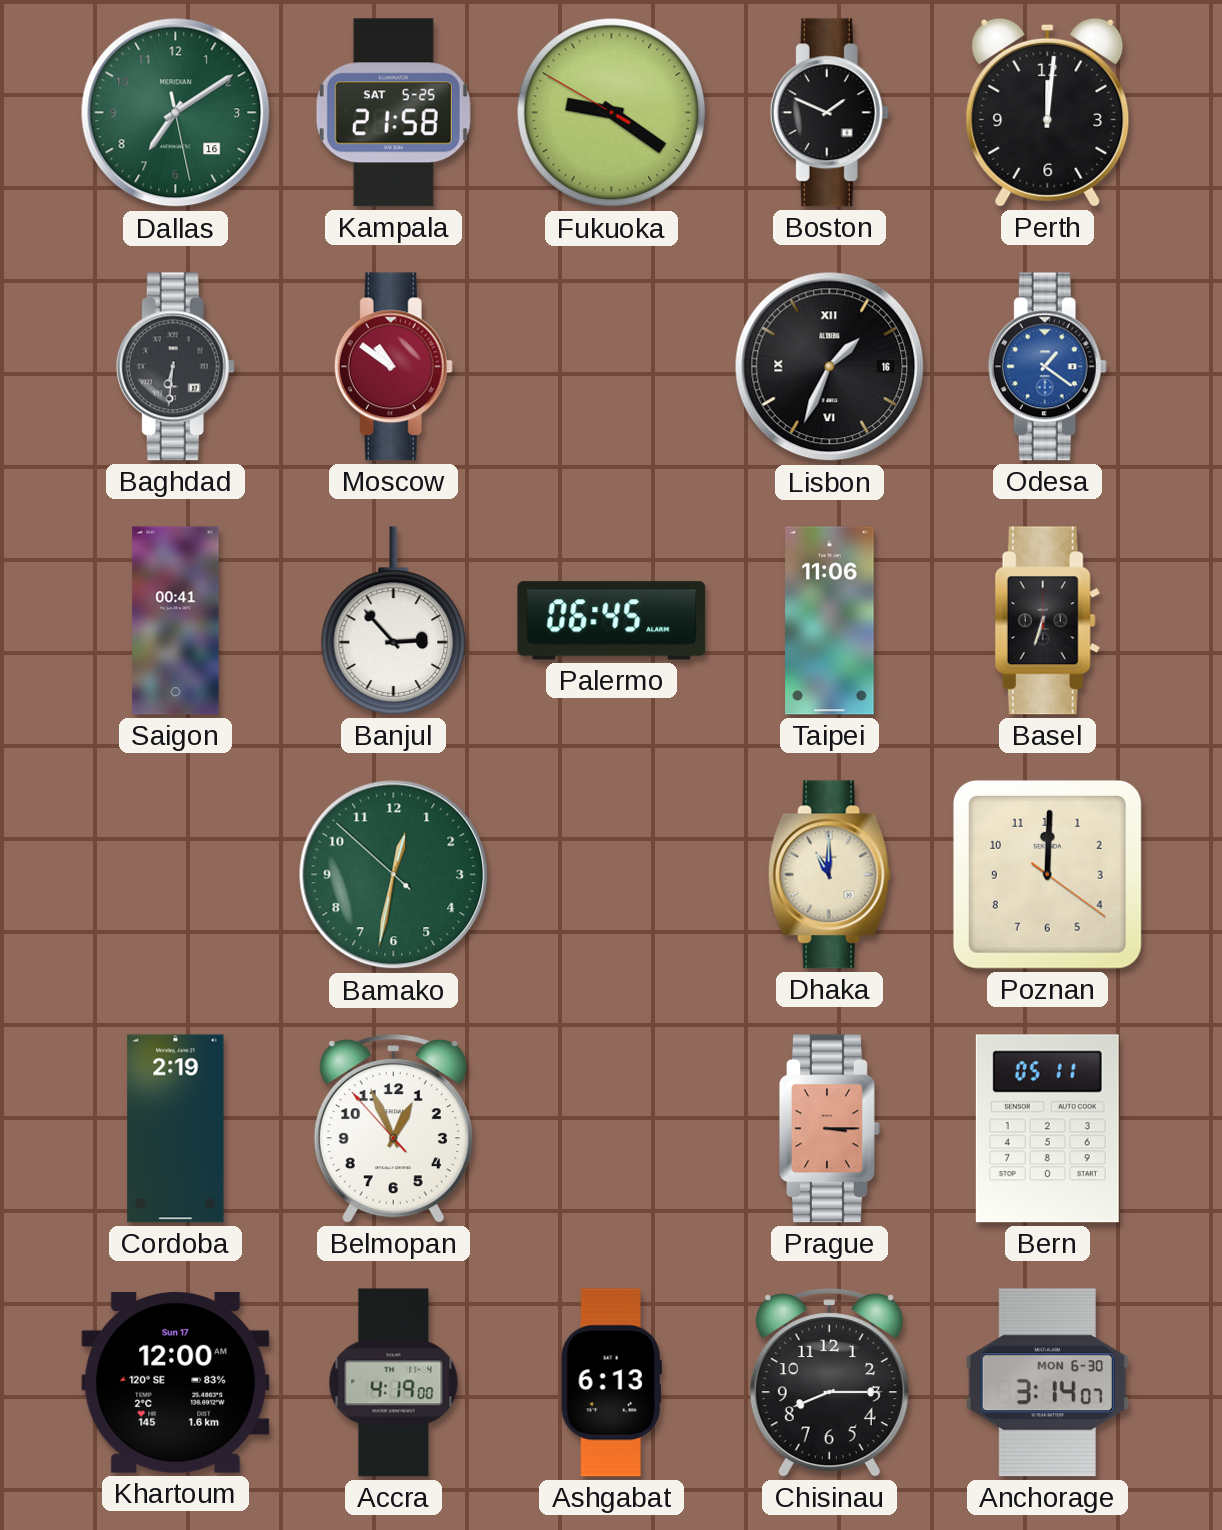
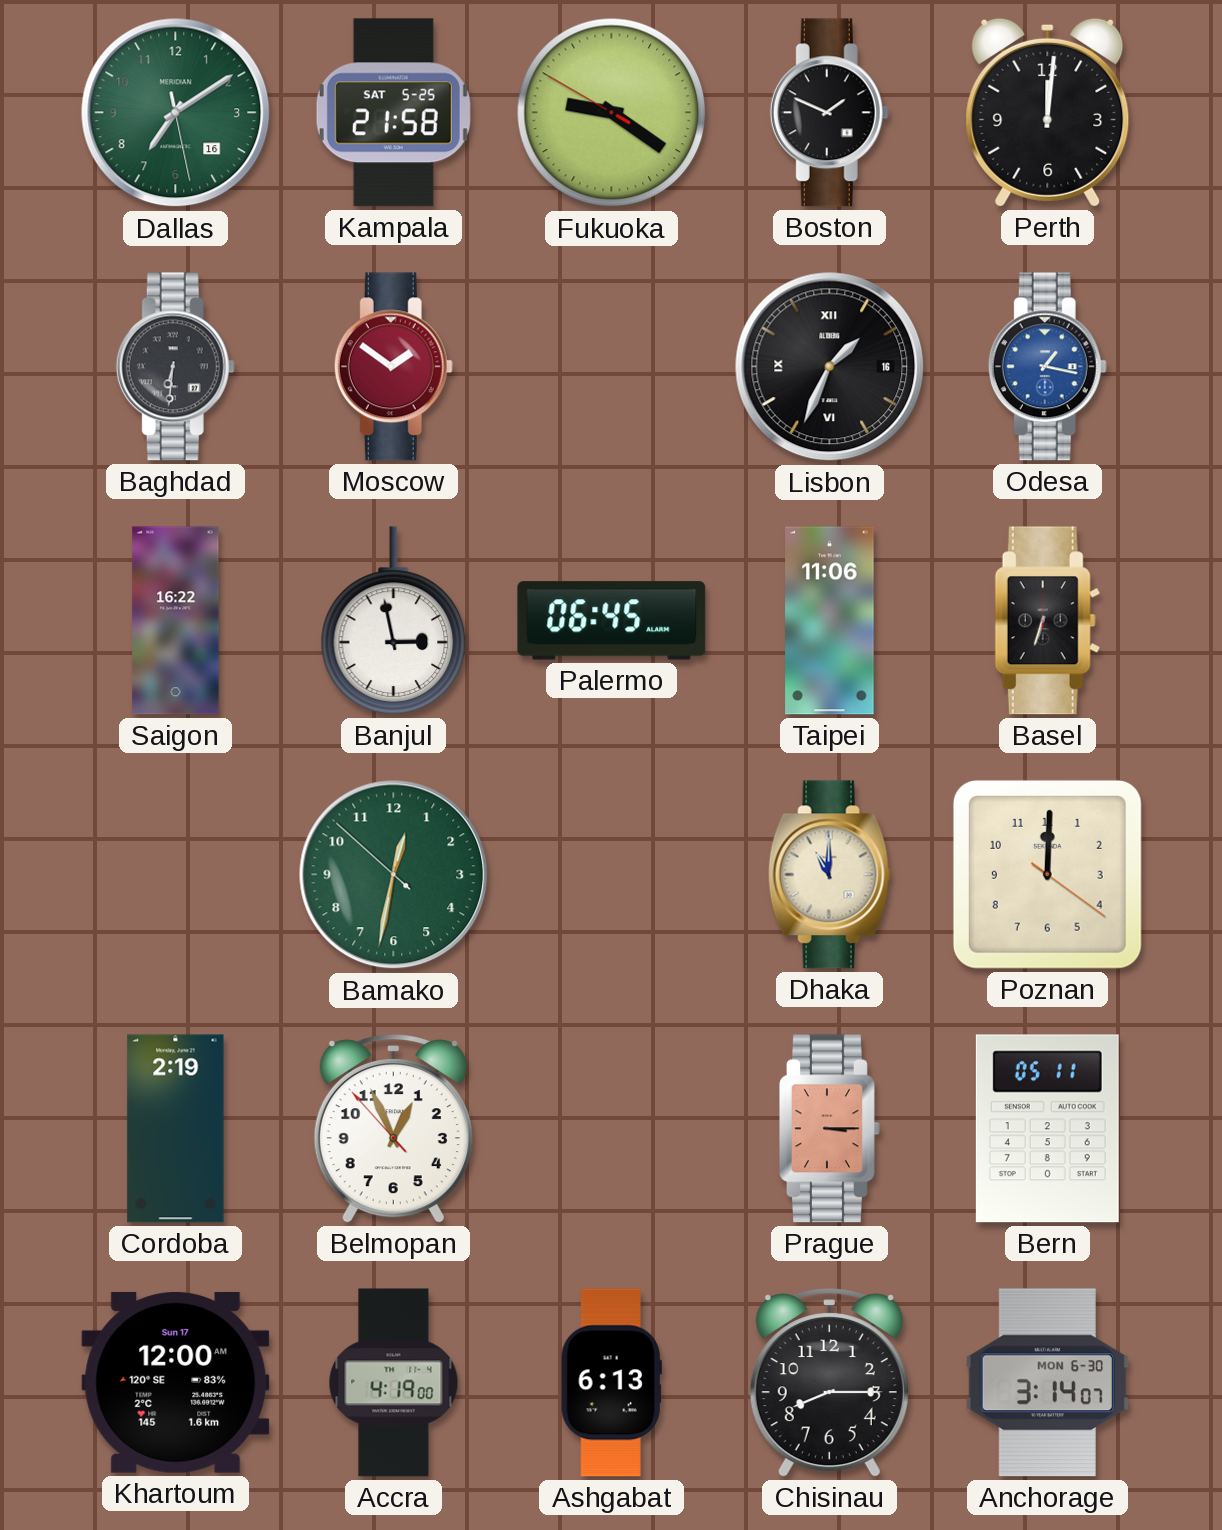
Moscow: 10:51 -> 1:51 (393, 367)
Odesa: 1:21 -> 1:17 (1047, 367)
Saigon: 00:41 -> 16:22 (176, 621)
Banjul: 2:53 -> 2:58 (394, 621)
